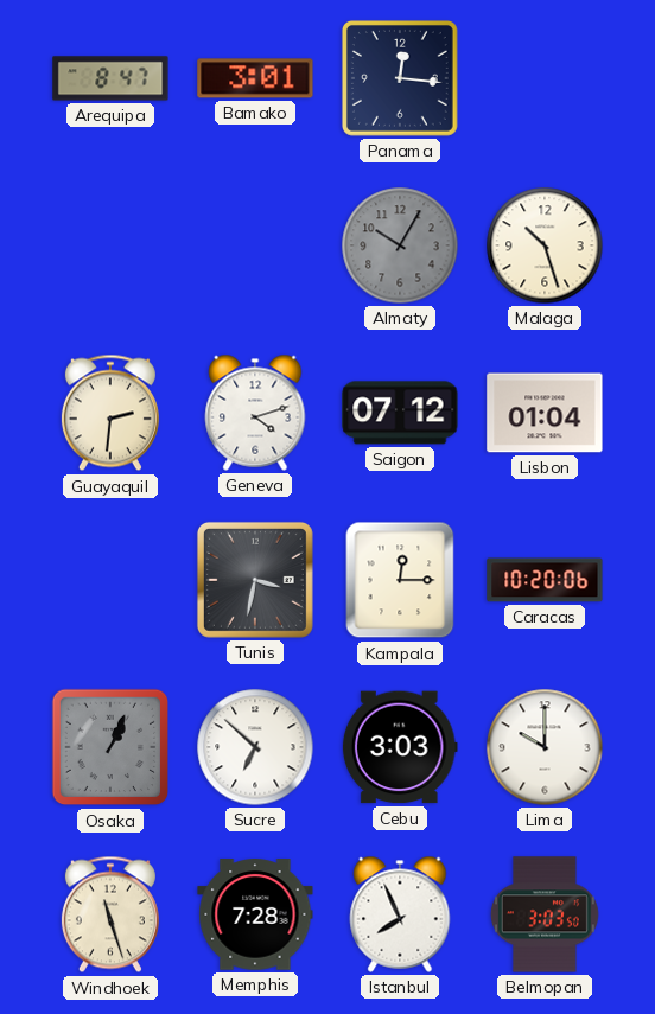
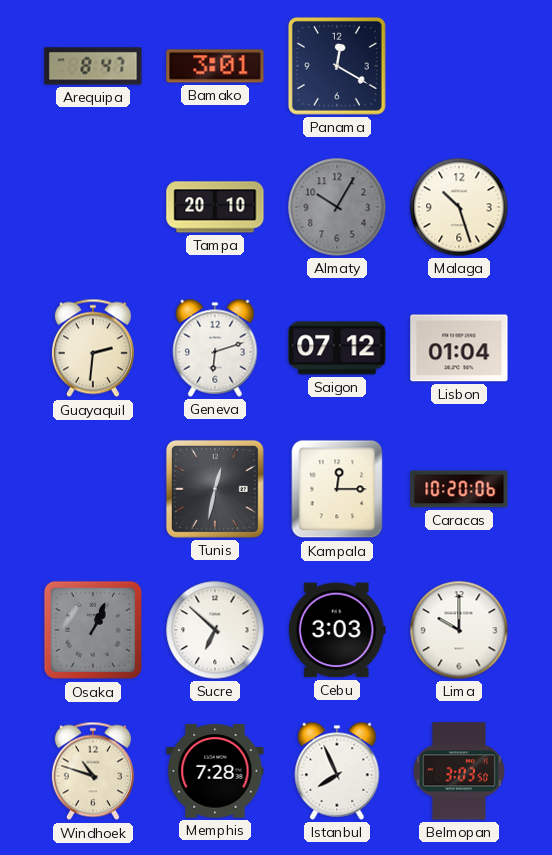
Panama: 12:16 -> 12:20 (337, 66)
Tampa: none -> 20:10 (215, 207)
Geneva: 4:12 -> 6:12 (215, 348)
Tunis: 3:32 -> 12:32 (215, 489)
Windhoek: 11:27 -> 10:48 (93, 771)
